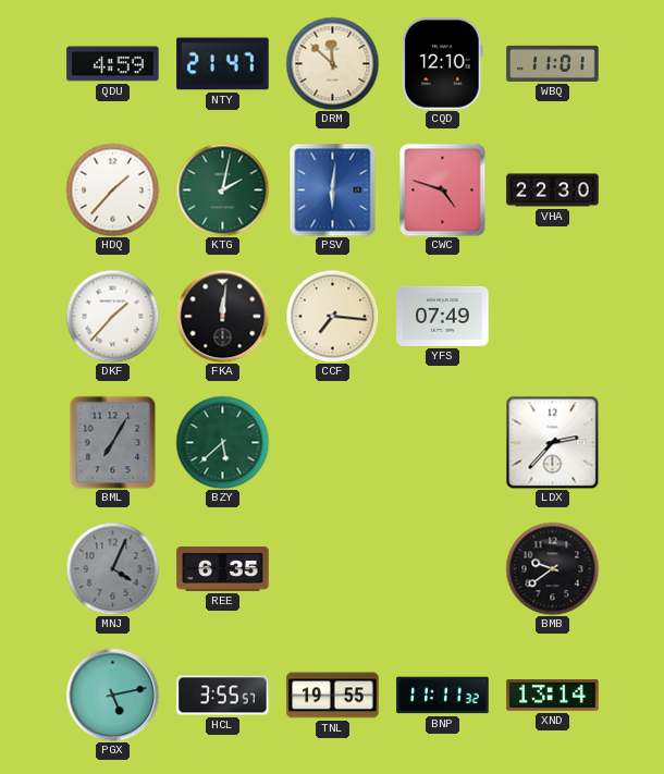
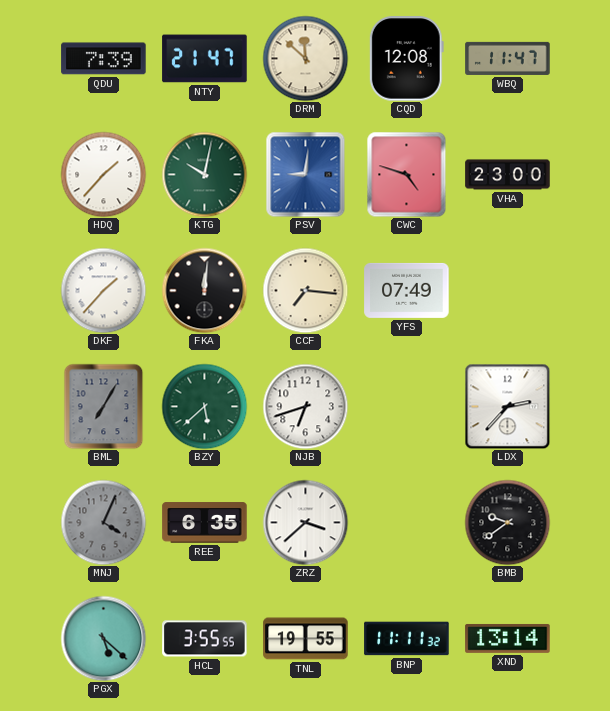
QDU: 4:59 -> 7:39 (104, 59)
CQD: 12:10 -> 12:08 (406, 59)
WBQ: 11:01 -> 11:47 (508, 58)
KTG: 2:02 -> 10:02 (204, 174)
PSV: 6:01 -> 9:01 (306, 174)
VHA: 22:30 -> 23:00 (508, 175)
NJB: none -> 6:42 (305, 406)
ZRZ: none -> 3:38 (305, 522)
PGX: 5:13 -> 5:22 (103, 638)
HCL: 3:55:57 -> 3:55:55 (205, 639)
